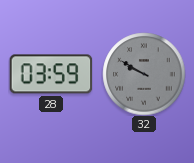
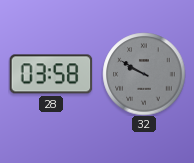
28: 03:59 -> 03:58 (51, 74)
